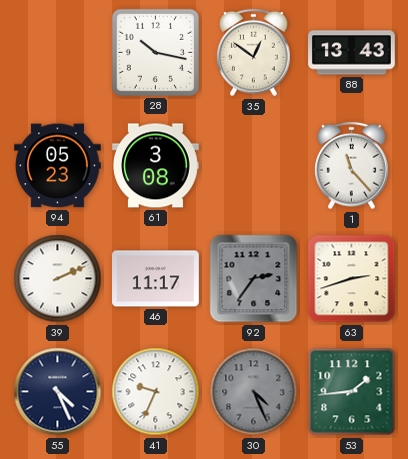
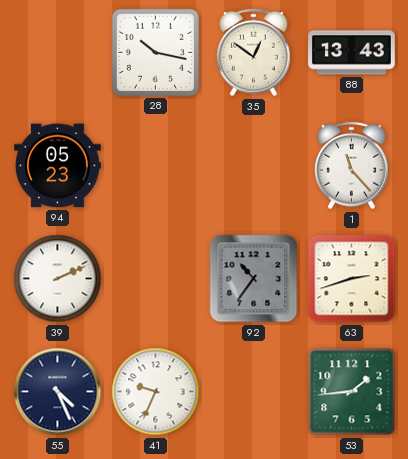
61: 3:08 -> none (156, 166)
46: 11:17 -> none (156, 279)
92: 2:36 -> 10:36 (254, 279)
30: 4:26 -> none (254, 392)
